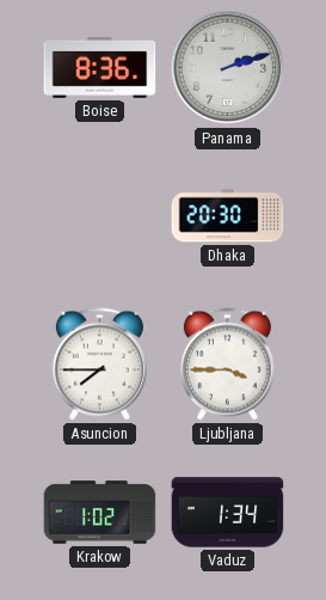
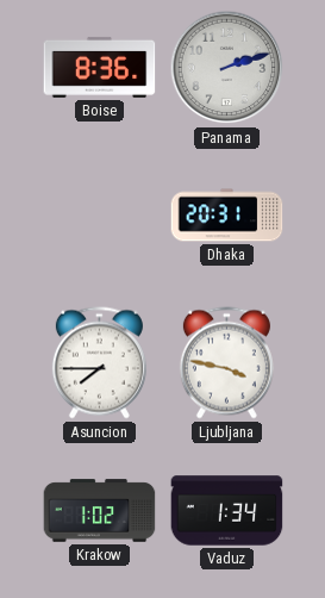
Dhaka: 20:30 -> 20:31 (227, 216)
Ljubljana: 3:45 -> 3:47 (226, 363)
